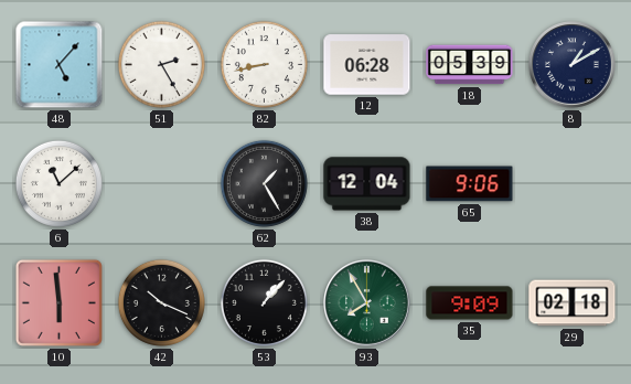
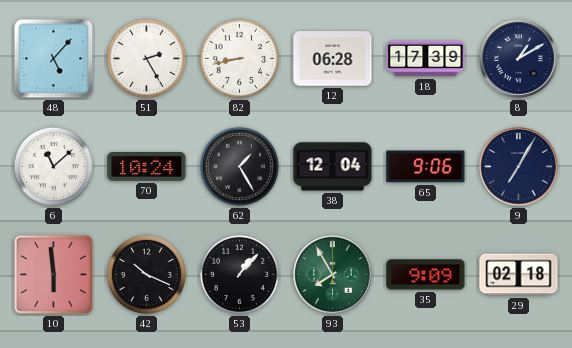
18: 05:39 -> 17:39 (426, 59)
70: none -> 10:24 (147, 167)
9: none -> 7:05 (519, 167)
